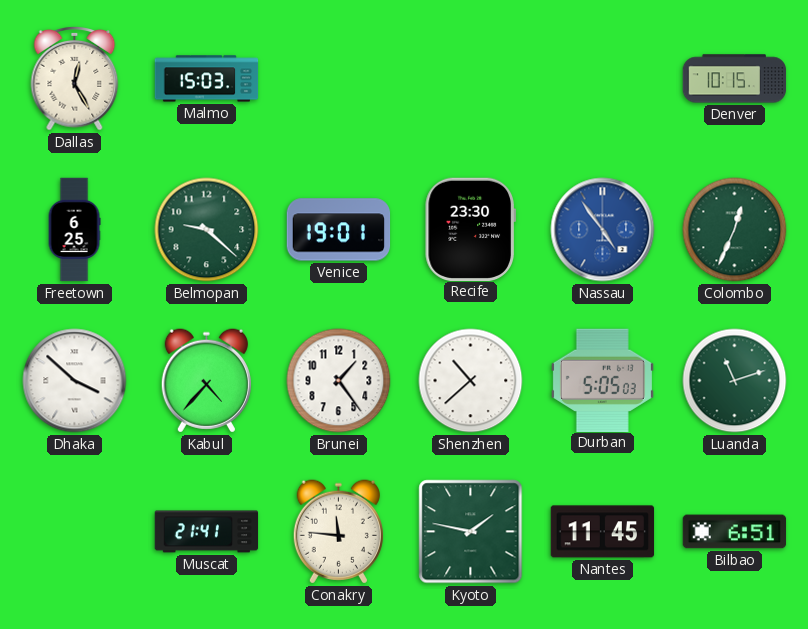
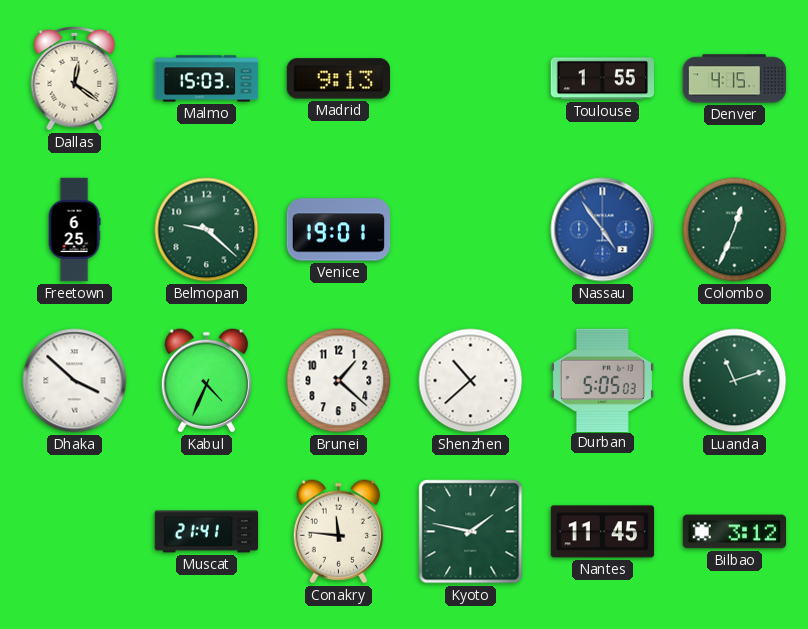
Dallas: 12:25 -> 12:21 (75, 79)
Madrid: none -> 9:13 (338, 79)
Toulouse: none -> 1:55 (603, 79)
Denver: 10:15 -> 4:15 (735, 79)
Recife: 23:30 -> none (470, 229)
Kabul: 4:37 -> 4:34 (206, 381)
Brunei: 1:24 -> 1:22 (339, 381)
Bilbao: 6:51 -> 3:12 (735, 532)
